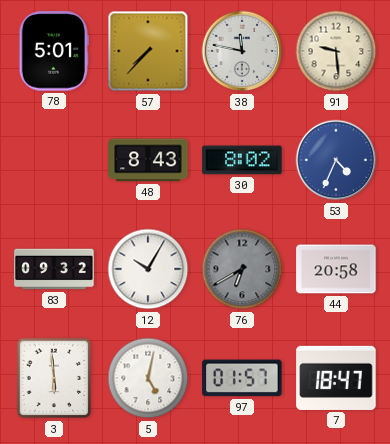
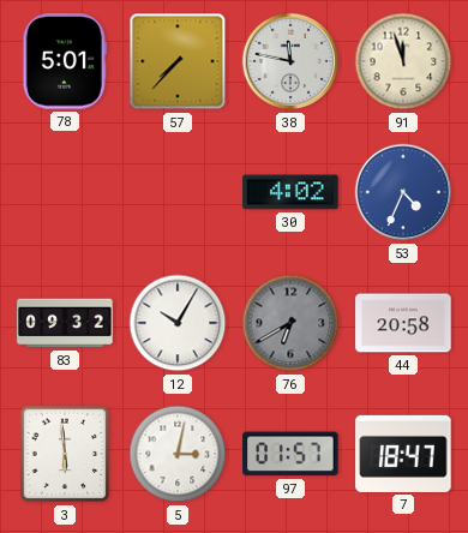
91: 9:29 -> 11:57 (403, 61)
48: 8:43 -> none (148, 160)
30: 8:02 -> 4:02 (290, 192)
5: 5:02 -> 3:02 (178, 454)
